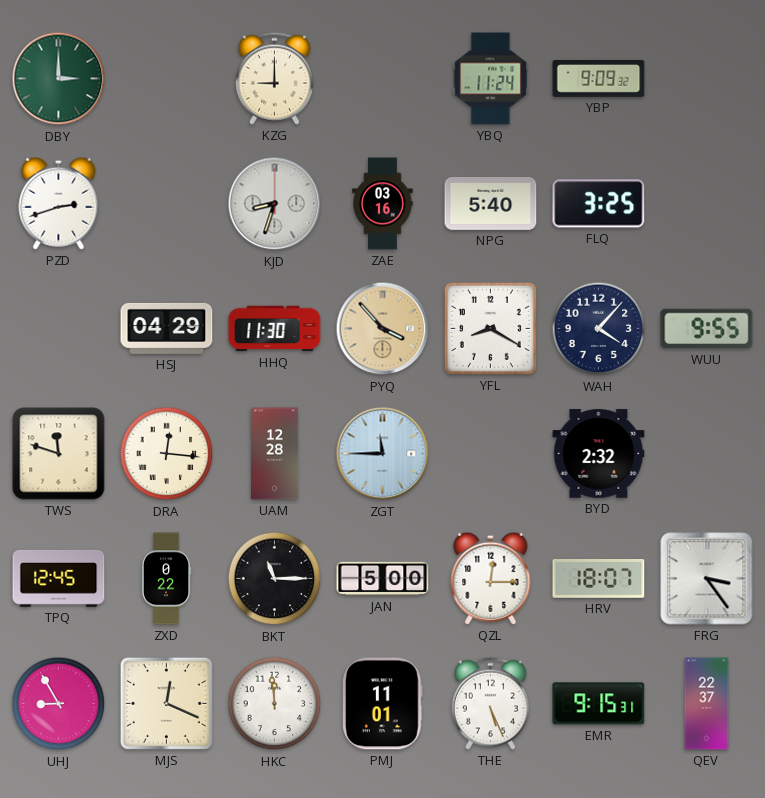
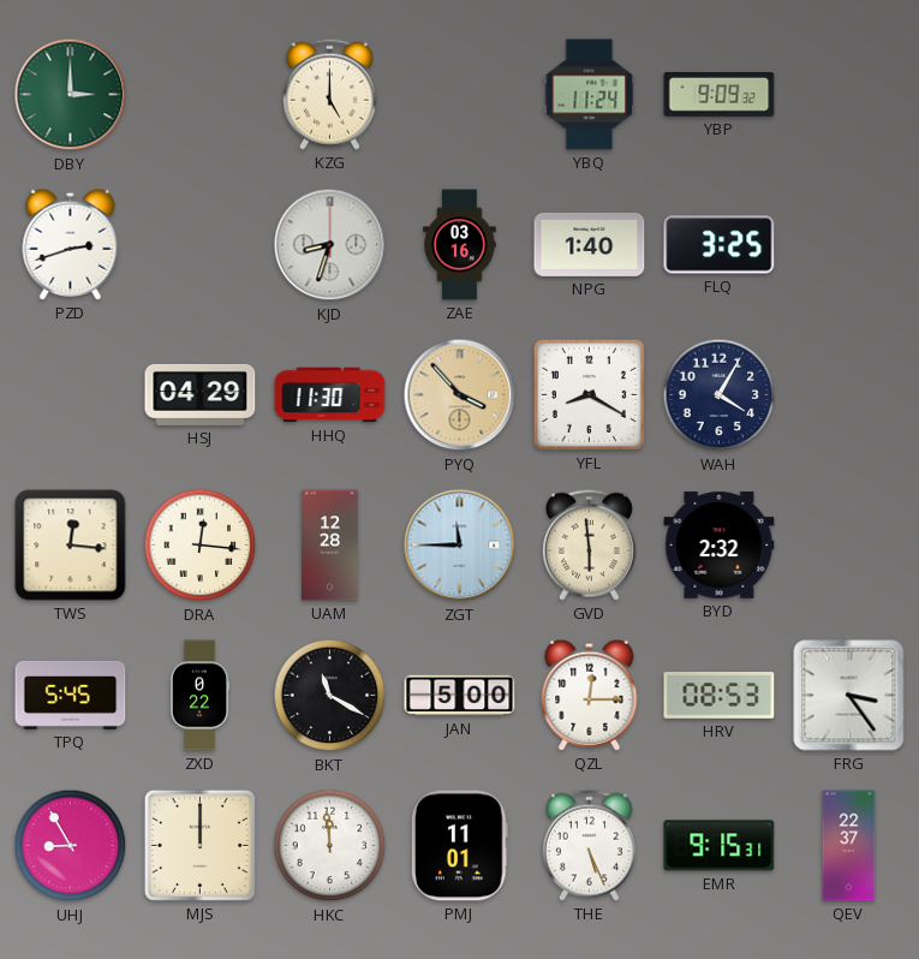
KZG: 9:00 -> 5:00 (329, 94)
NPG: 5:40 -> 1:40 (590, 244)
WAH: 4:07 -> 4:05 (720, 395)
WUU: 9:55 -> none (707, 329)
TWS: 11:48 -> 12:16 (71, 546)
GVD: none -> 5:59 (589, 544)
TPQ: 12:45 -> 5:45 (71, 695)
BKT: 11:15 -> 11:20 (330, 696)
HRV: 18:07 -> 08:53 (720, 696)
MJS: 12:19 -> 12:00 (199, 845)
